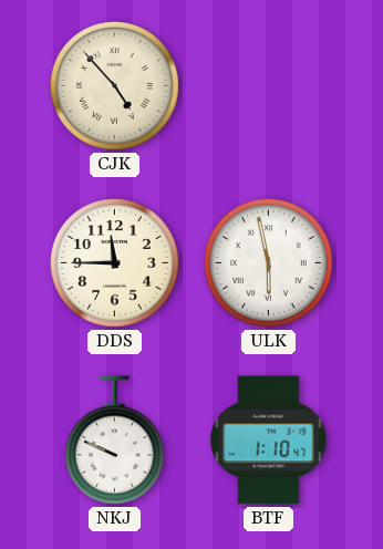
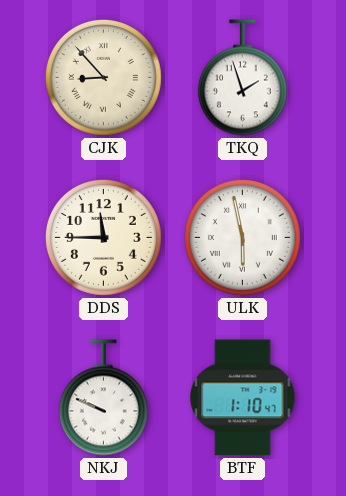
CJK: 4:53 -> 8:53 (103, 77)
TKQ: none -> 1:57 (242, 78)
